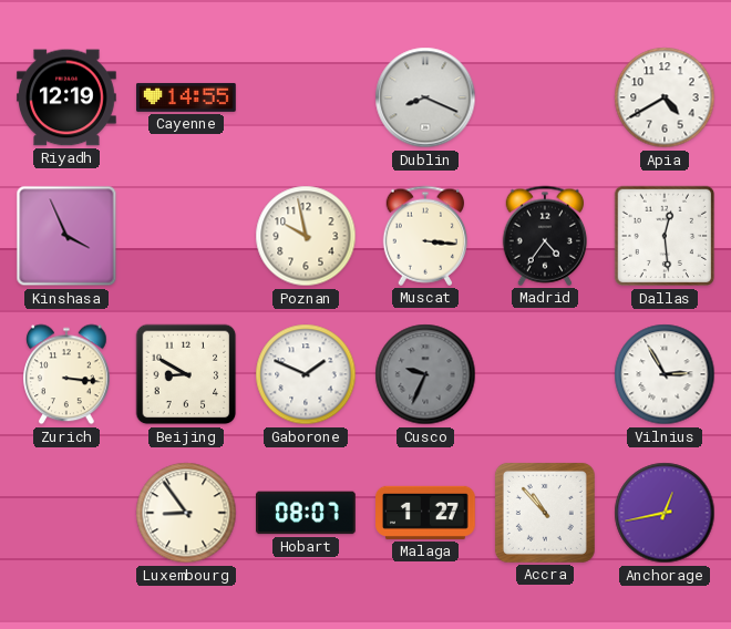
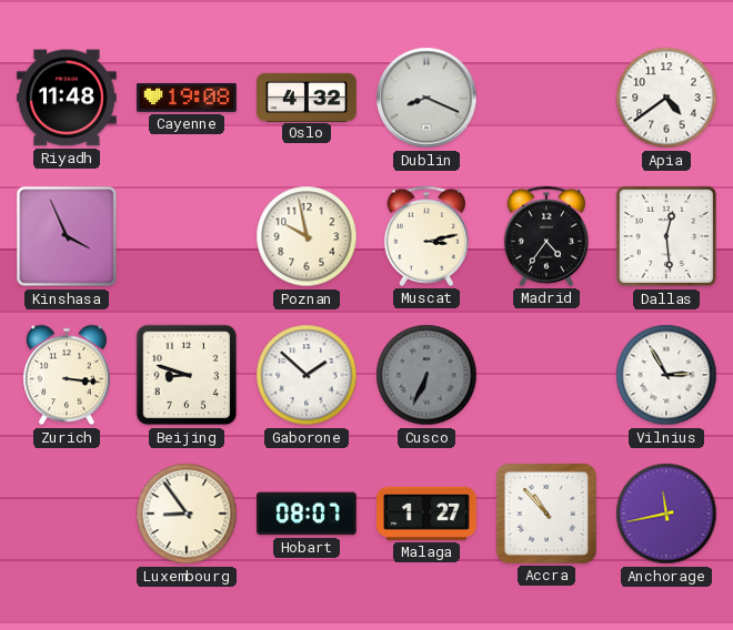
Riyadh: 12:19 -> 11:48 (68, 98)
Cayenne: 14:55 -> 19:08 (188, 98)
Oslo: none -> 4:32 (307, 96)
Apia: 4:40 -> 4:39 (666, 98)
Muscat: 3:16 -> 3:13 (425, 236)
Beijing: 8:50 -> 8:48 (187, 375)
Gaborone: 1:49 -> 1:52 (307, 375)
Cusco: 9:34 -> 6:34 (426, 375)
Anchorage: 12:43 -> 11:43 (666, 514)
